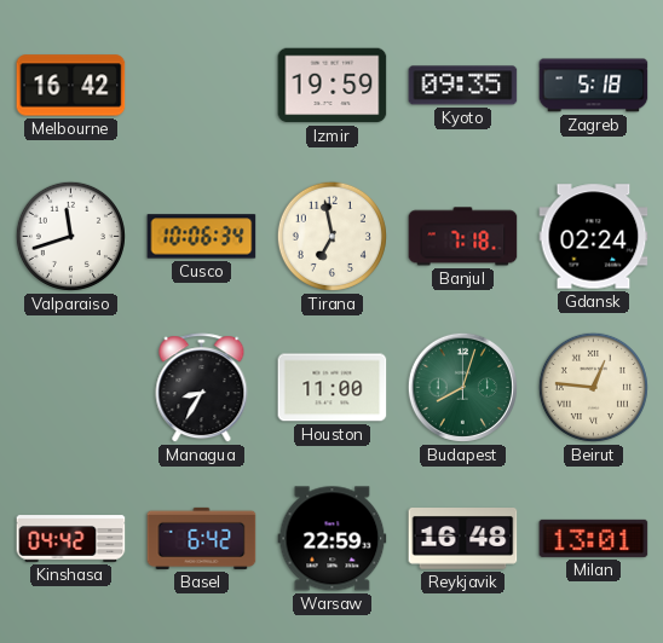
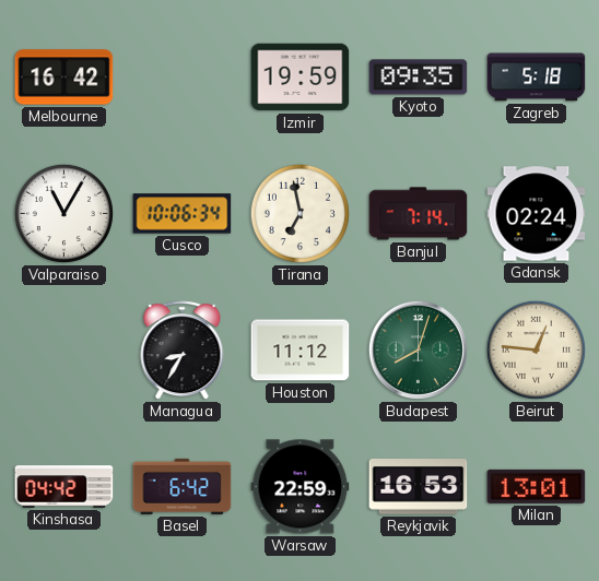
Valparaiso: 11:42 -> 11:05 (63, 213)
Banjul: 7:18 -> 7:14 (419, 214)
Houston: 11:00 -> 11:12 (301, 351)
Reykjavik: 16:48 -> 16:53 (419, 487)
